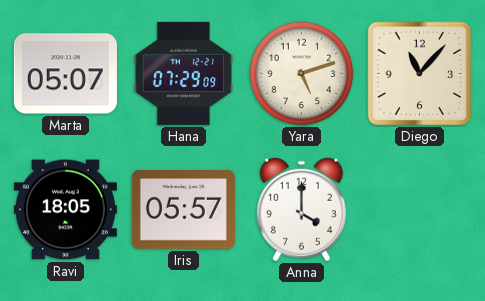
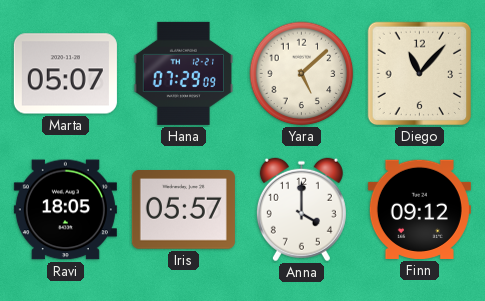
Yara: 5:12 -> 5:08 (302, 74)
Finn: none -> 09:12 (419, 209)
